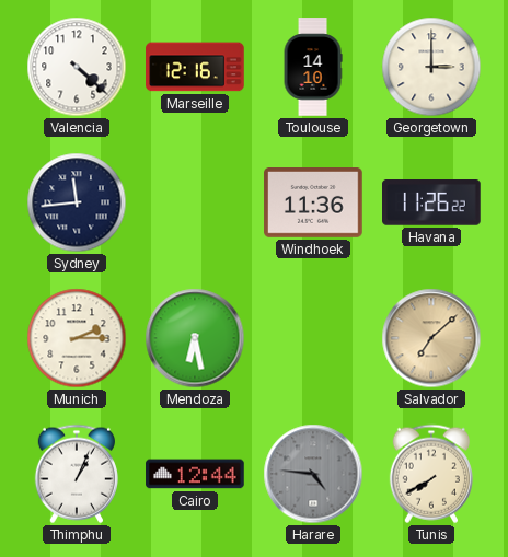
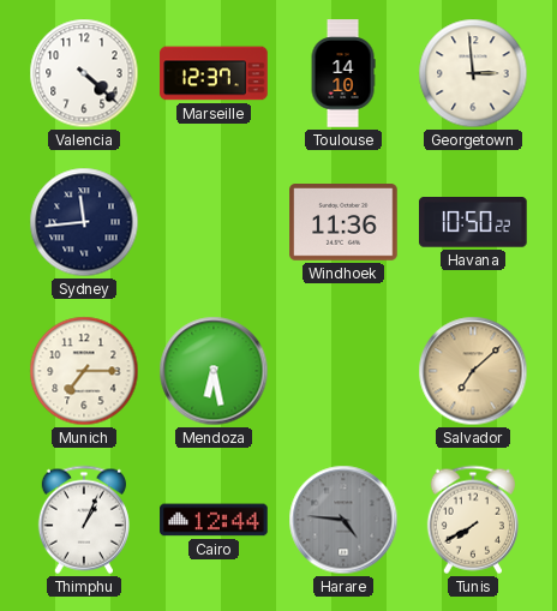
Marseille: 12:16 -> 12:37 (214, 73)
Georgetown: 3:00 -> 2:59 (473, 73)
Havana: 11:26 -> 10:50 (474, 223)
Munich: 2:15 -> 7:15 (84, 371)
